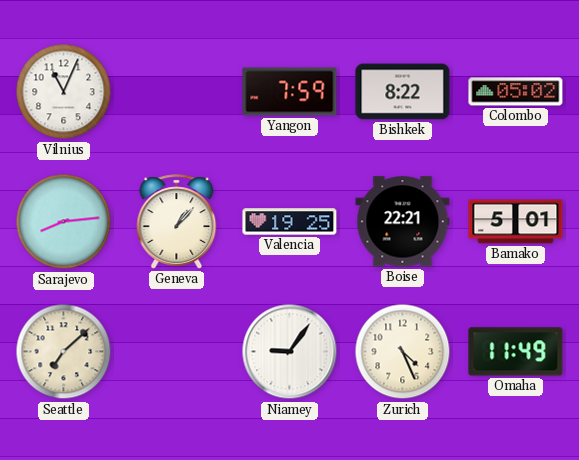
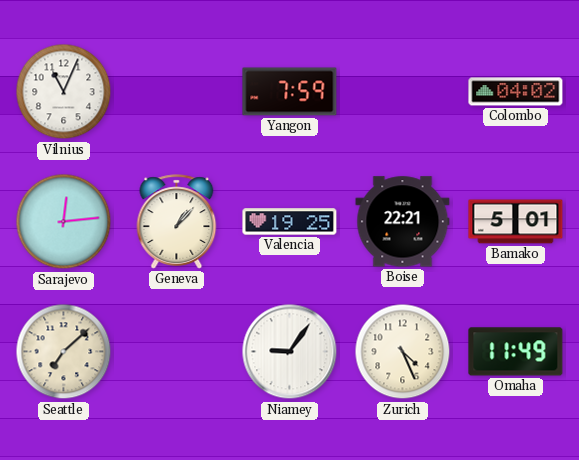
Bishkek: 8:22 -> none (403, 92)
Colombo: 05:02 -> 04:02 (516, 92)
Sarajevo: 8:14 -> 12:14 (64, 222)
